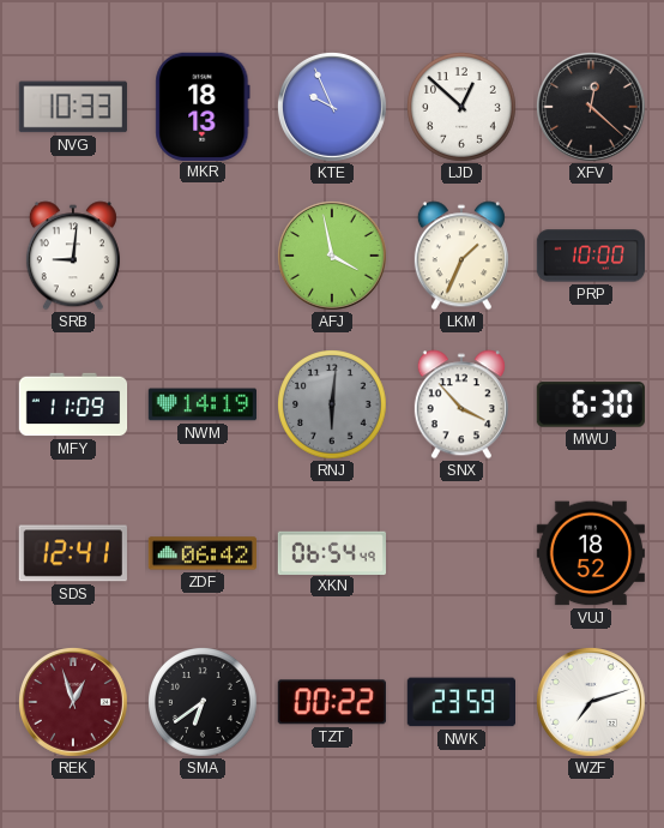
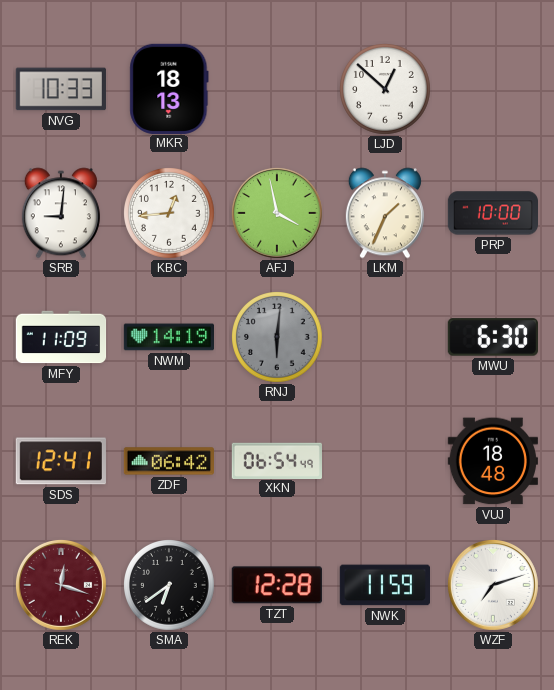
KTE: 9:56 -> none (332, 107)
XFV: 12:22 -> none (591, 107)
KBC: none -> 12:44 (170, 214)
SNX: 3:53 -> none (461, 404)
VUJ: 18:52 -> 18:48 (493, 461)
REK: 12:57 -> 12:18 (61, 585)
TZT: 00:22 -> 12:28 (277, 585)
NWK: 23:59 -> 11:59 (384, 585)
